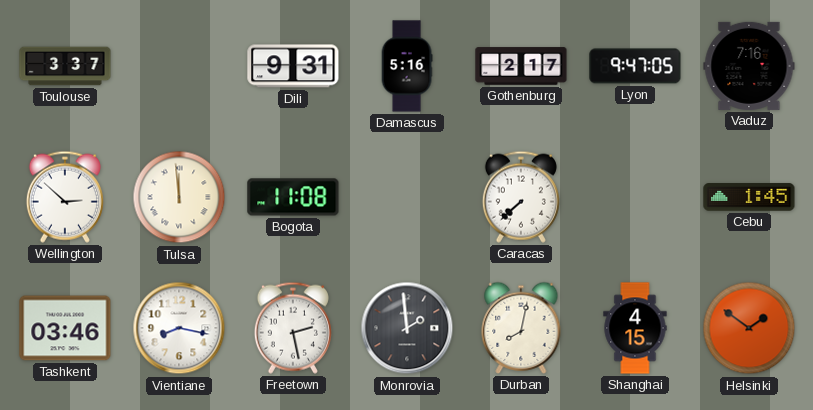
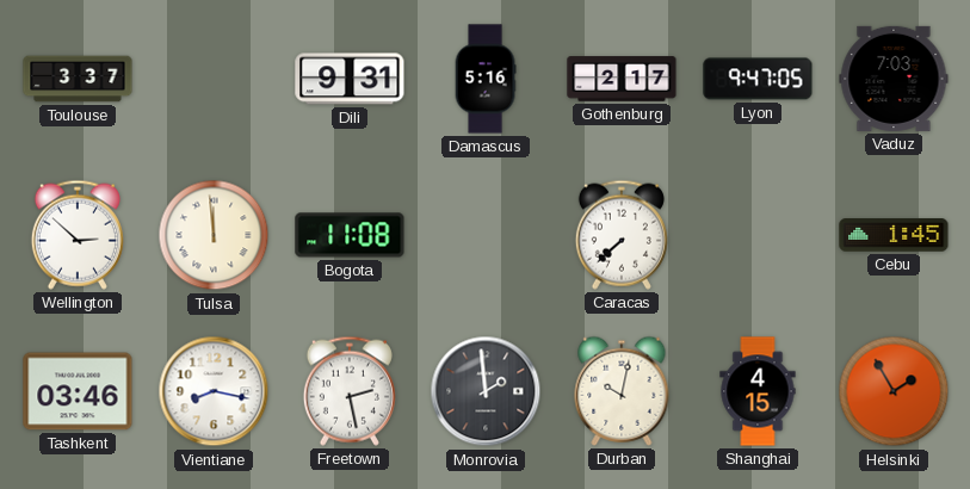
Vaduz: 7:16 -> 7:03 (894, 79)
Durban: 8:02 -> 10:02 (622, 391)
Helsinki: 1:51 -> 1:55 (894, 391)
